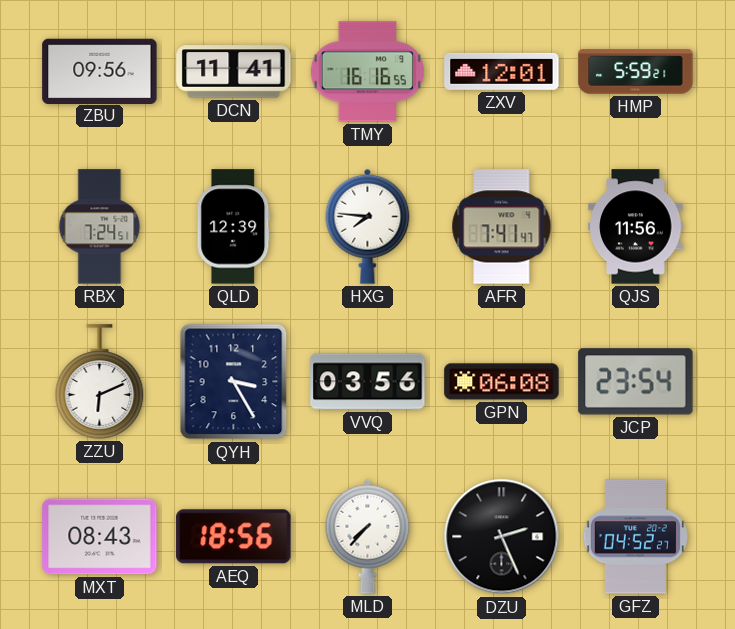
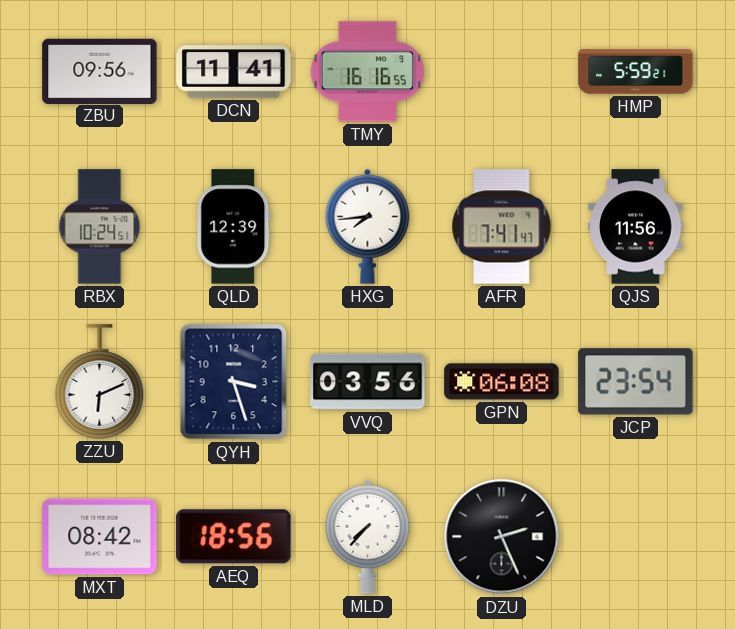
ZXV: 12:01 -> none (502, 71)
RBX: 7:24 -> 10:24 (100, 227)
HXG: 7:46 -> 7:44 (368, 226)
QYH: 3:25 -> 3:27 (234, 382)
MXT: 08:43 -> 08:42 (100, 537)
GFZ: 04:52 -> none (635, 537)
